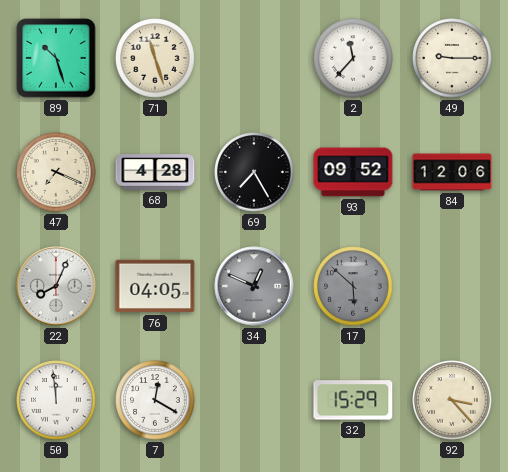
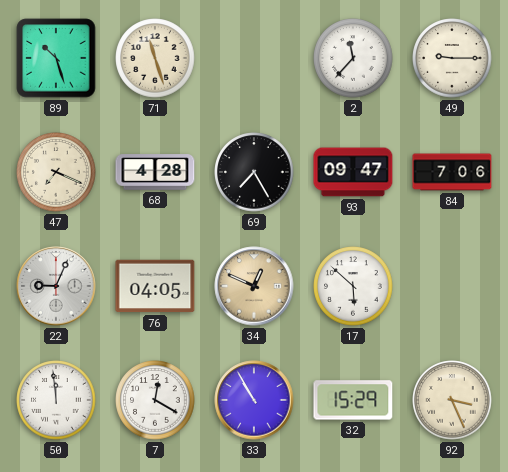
93: 09:52 -> 09:47 (353, 172)
84: 12:06 -> 7:06 (452, 172)
22: 8:04 -> 9:04 (56, 286)
34 dial: grey -> champagne (254, 286)
17 dial: grey -> white (353, 286)
33: none -> 10:55 (254, 400)
92: 3:23 -> 3:26 (452, 400)
